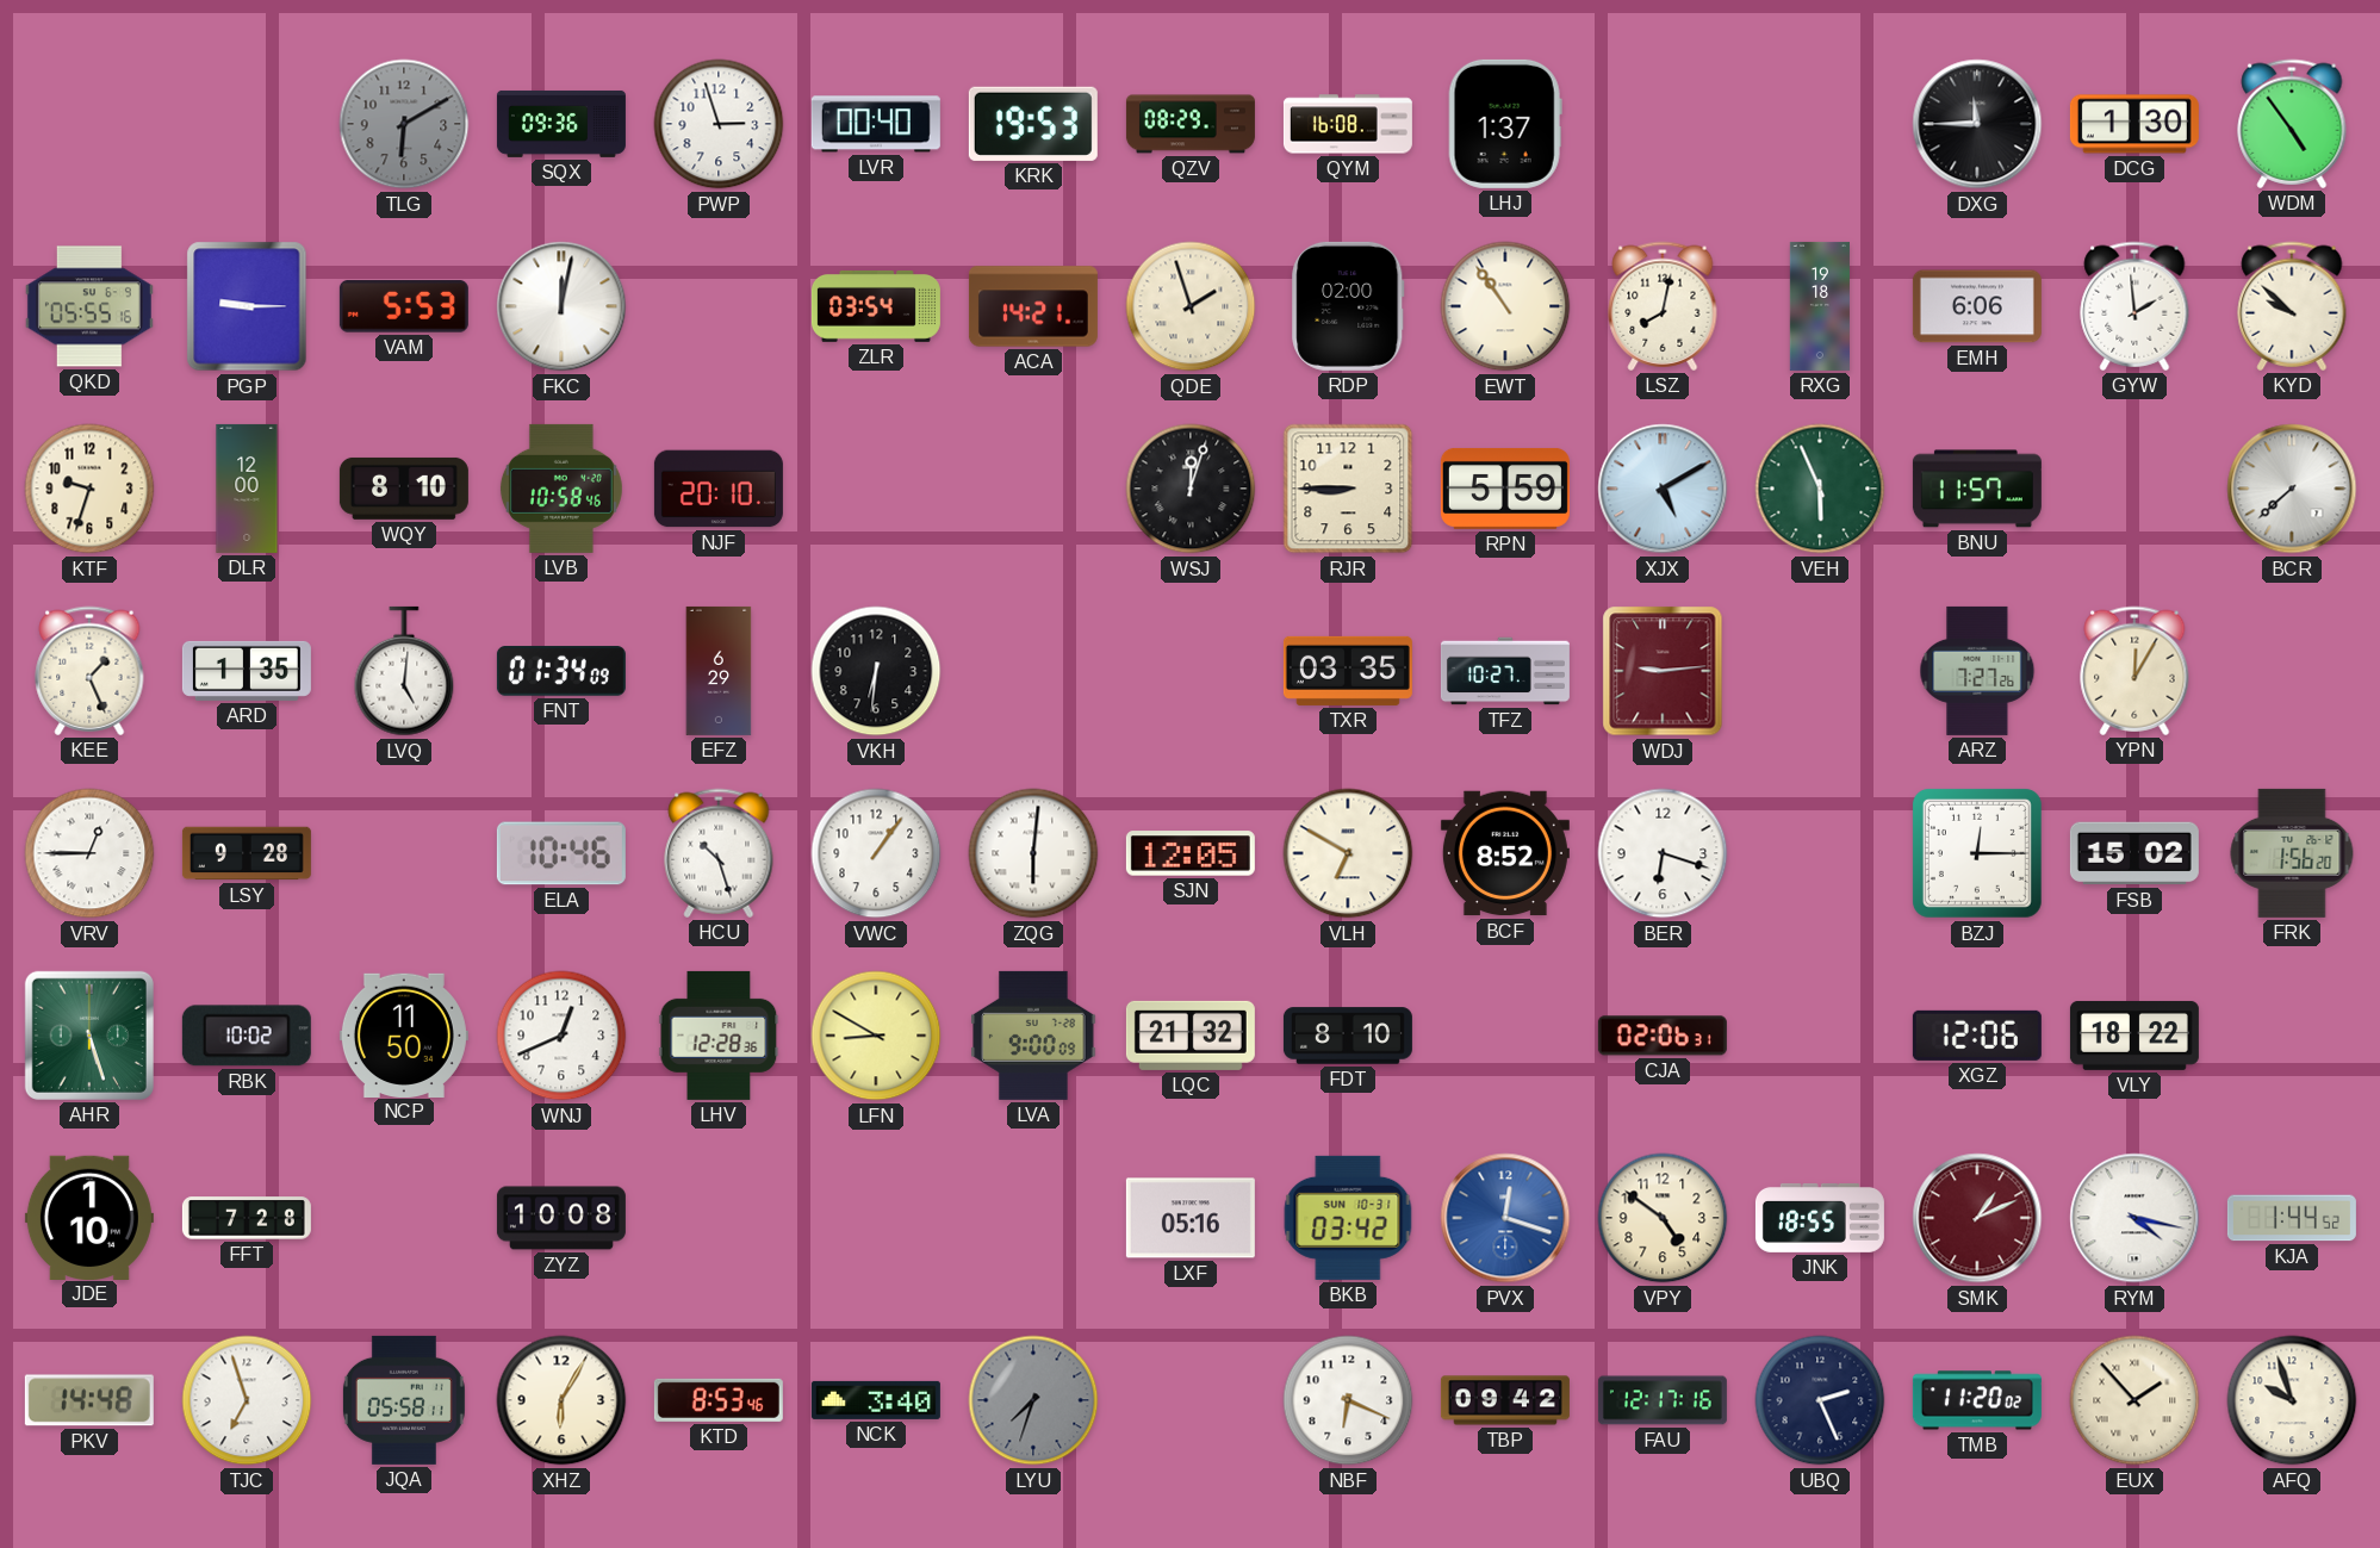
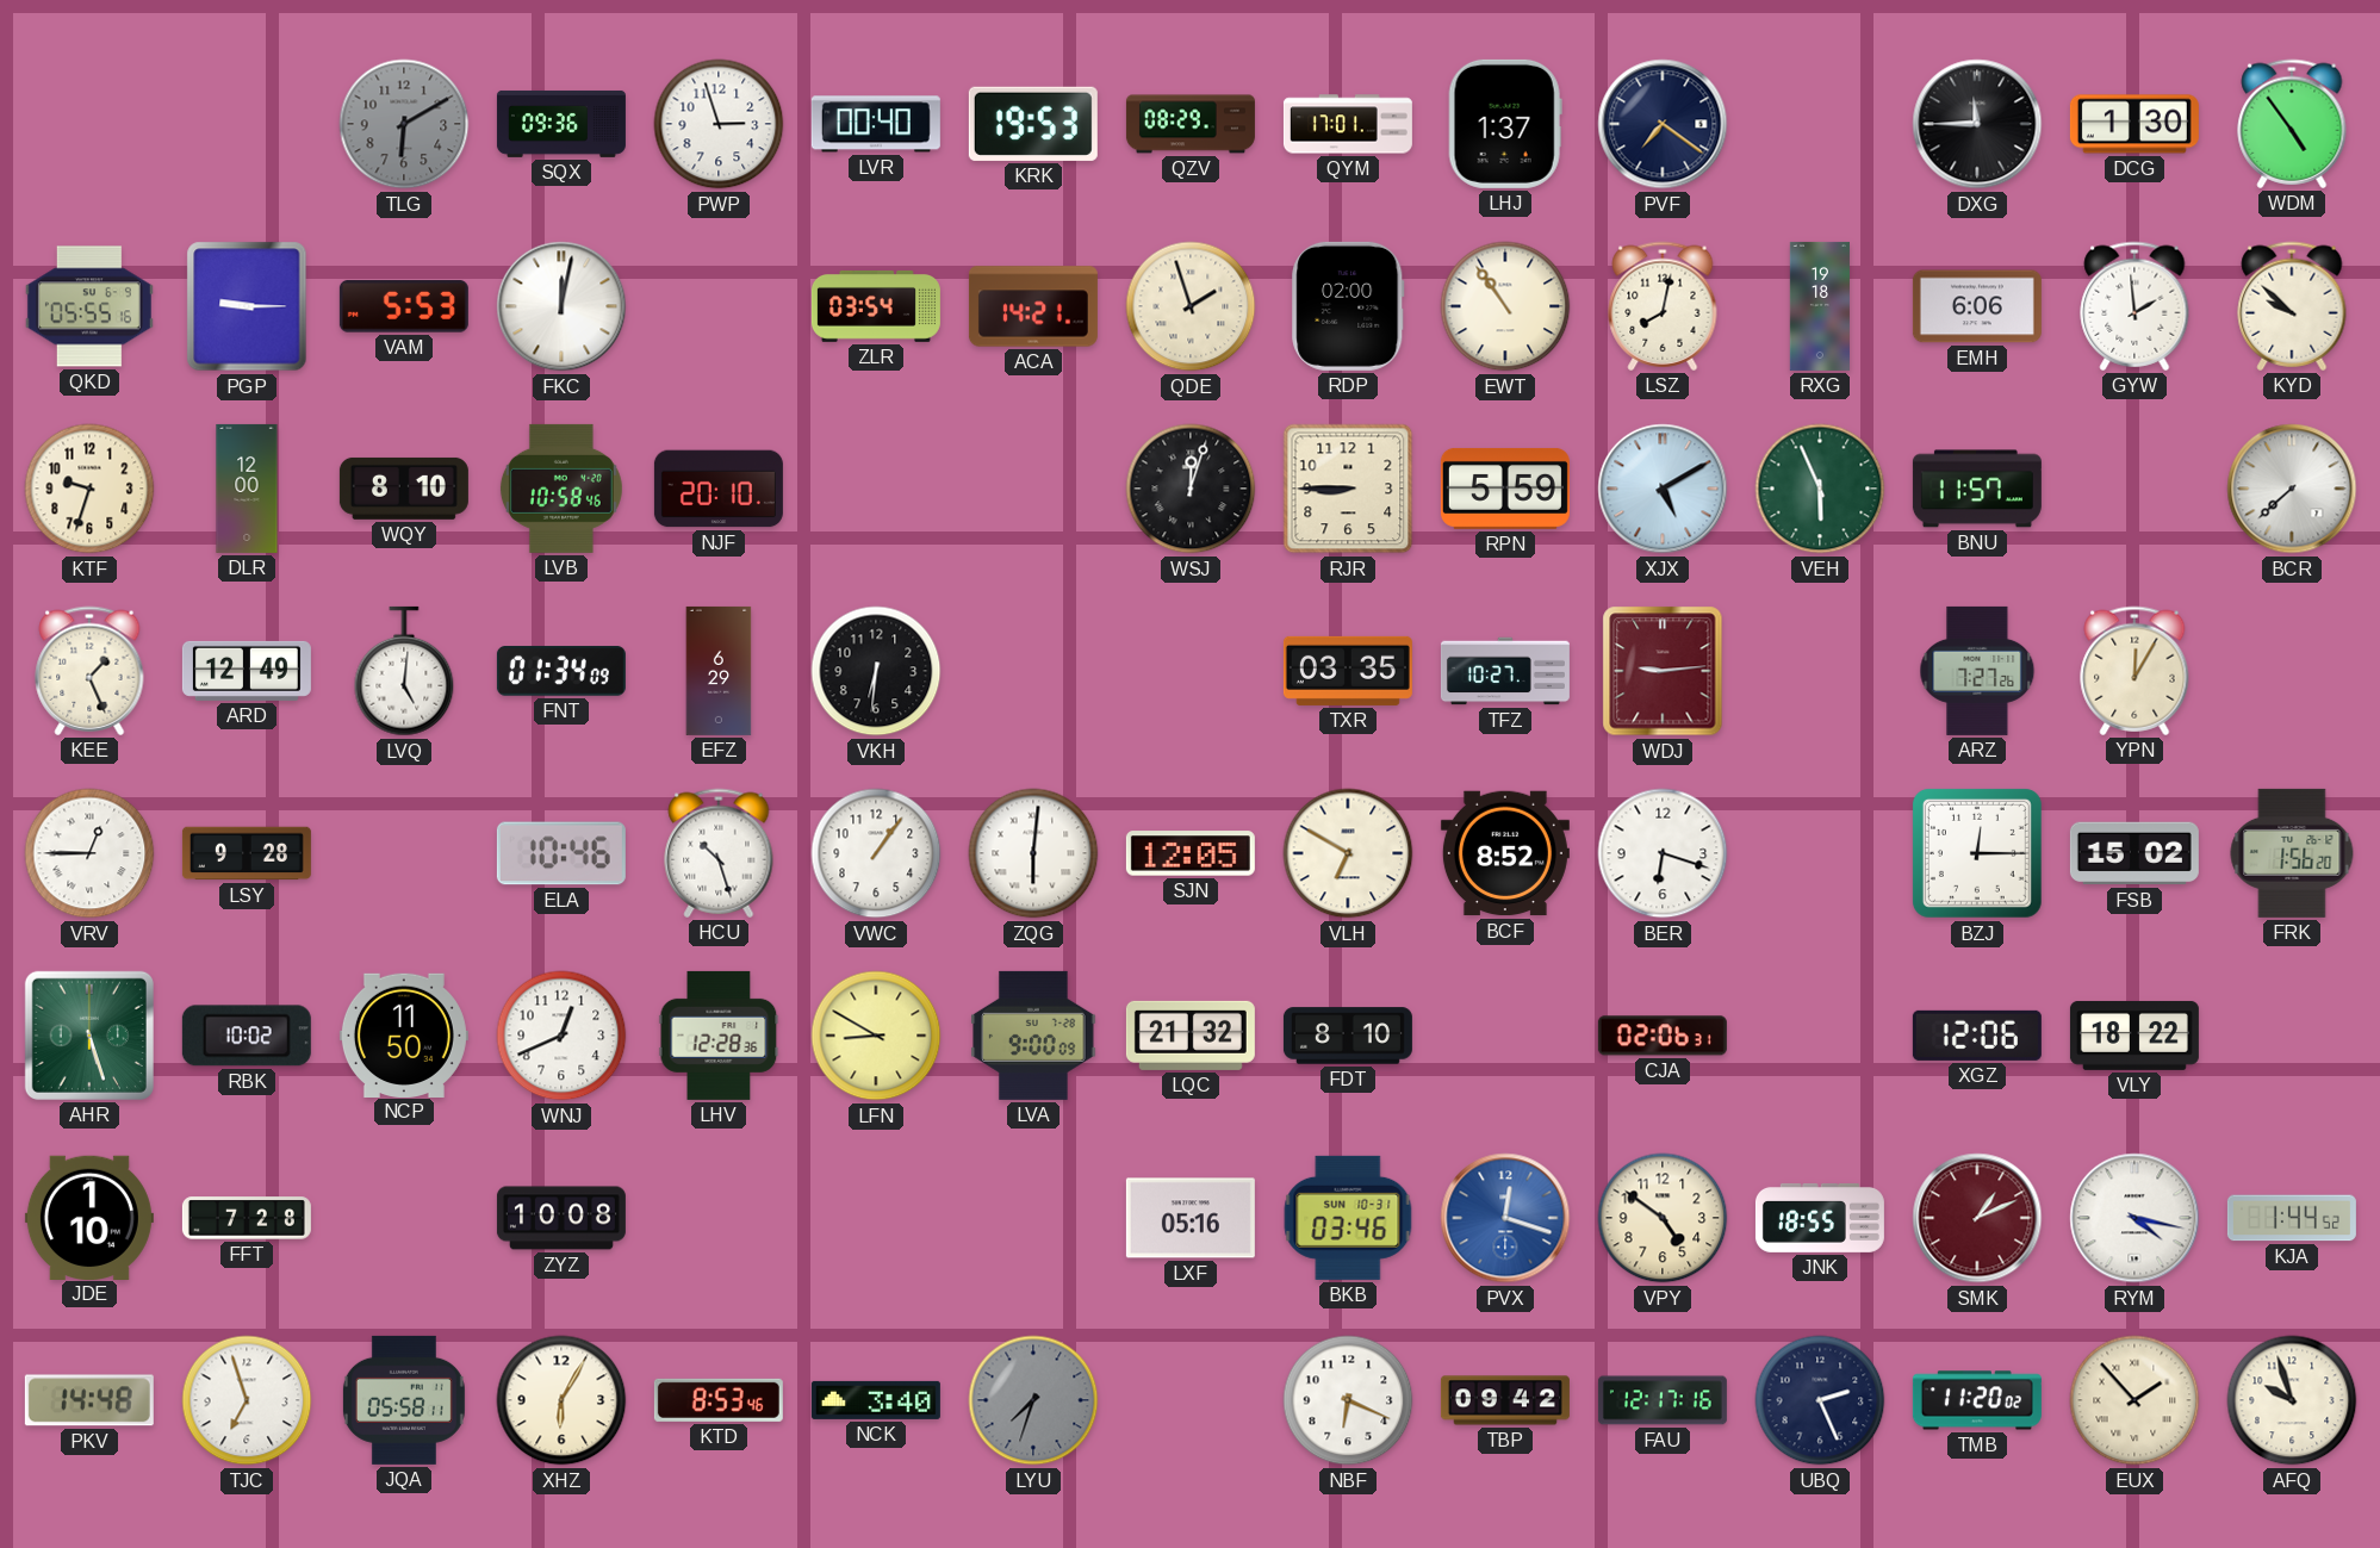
QYM: 16:08 -> 17:01 (1348, 124)
PVF: none -> 7:21 (1663, 124)
ARD: 1:35 -> 12:49 (247, 671)
BKB: 03:42 -> 03:46 (1348, 1218)
